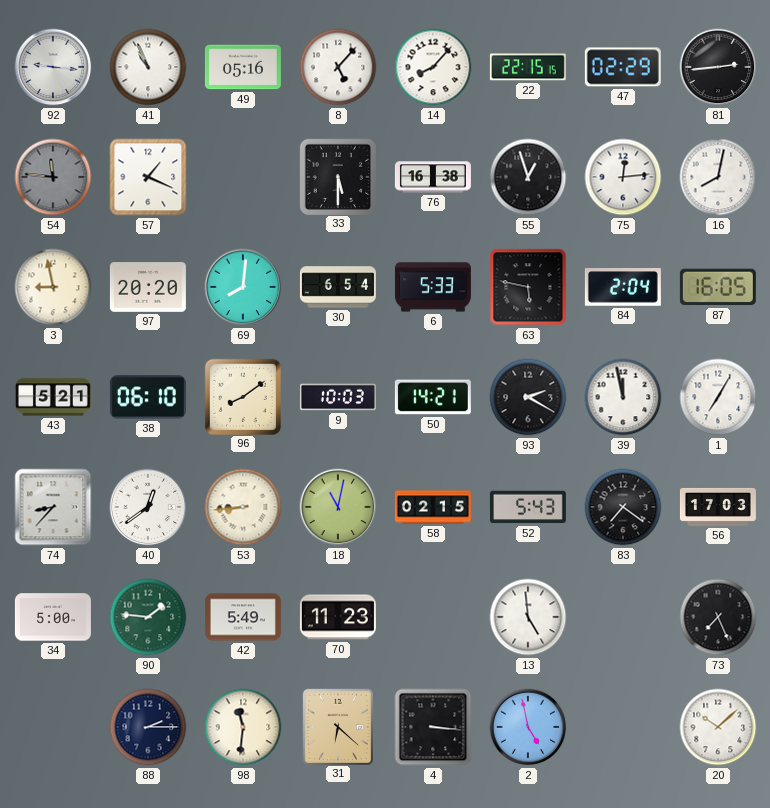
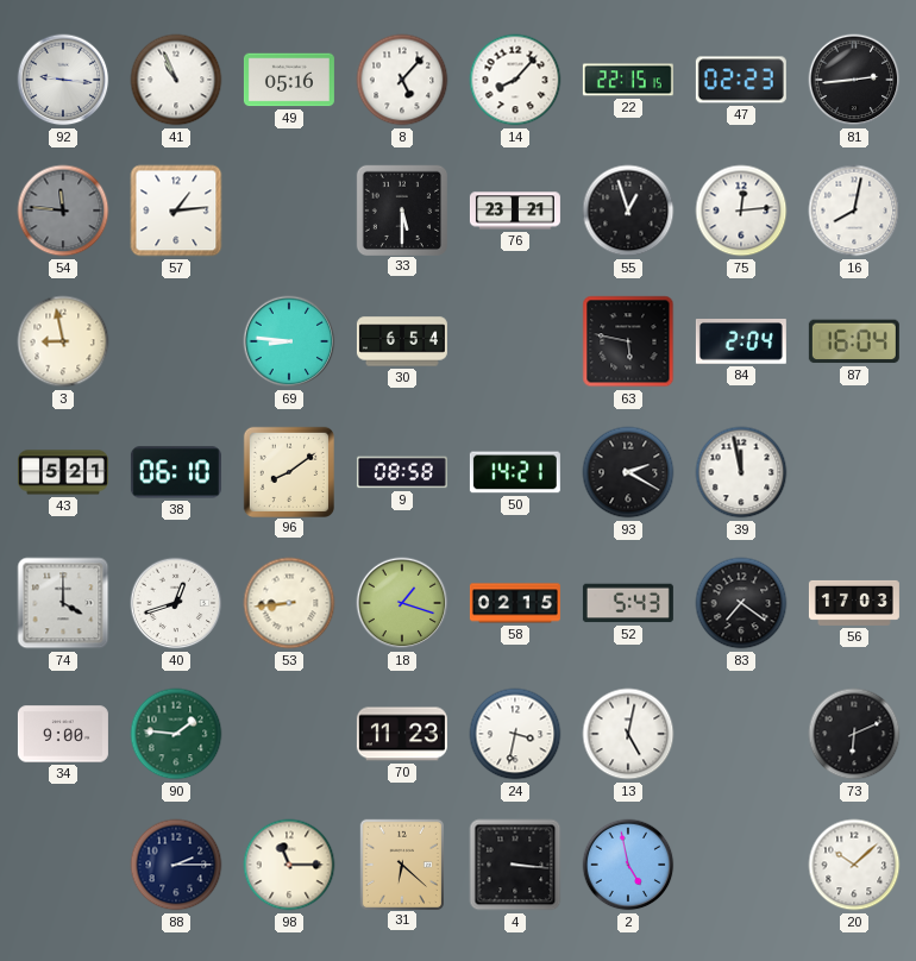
47: 02:29 -> 02:23 (741, 80)
57: 1:19 -> 1:14 (176, 211)
76: 16:38 -> 23:21 (515, 211)
97: 20:20 -> none (148, 287)
69: 8:01 -> 8:46 (289, 341)
6: 5:33 -> none (433, 287)
87: 16:05 -> 16:04 (854, 341)
9: 10:03 -> 08:58 (402, 472)
1: 7:05 -> none (718, 397)
74: 8:37 -> 4:00 (63, 603)
40: 12:39 -> 12:42 (176, 603)
18: 11:02 -> 1:18 (402, 603)
34: 5:00 -> 9:00 (63, 734)
42: 5:49 -> none (243, 617)
24: none -> 3:32 (515, 734)
13: 4:59 -> 5:02 (628, 734)
73: 7:26 -> 6:11 (854, 734)
98: 11:31 -> 11:15 (289, 865)
